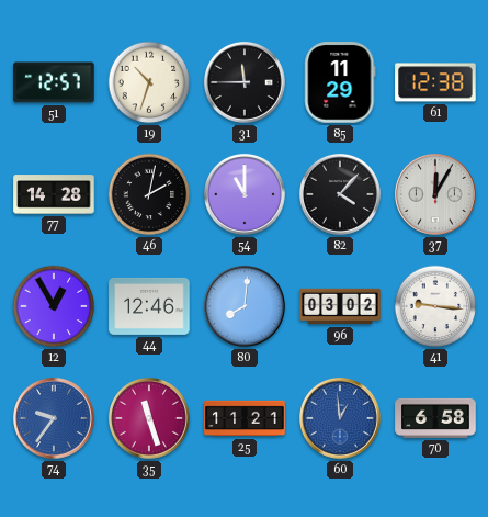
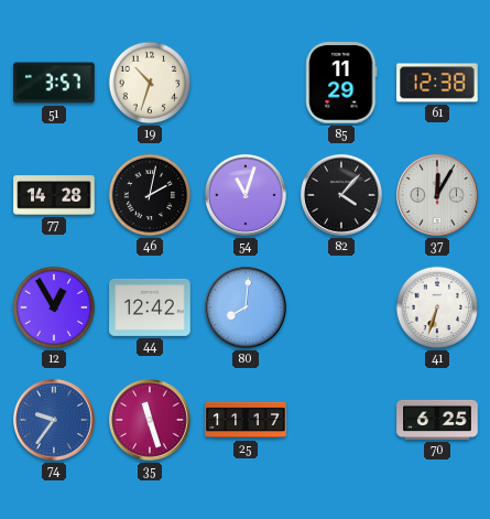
51: 12:57 -> 3:57 (54, 83)
31: 11:45 -> none (245, 82)
54: 11:00 -> 11:03 (246, 195)
44: 12:46 -> 12:42 (150, 307)
96: 03:02 -> none (340, 306)
41: 9:16 -> 6:33 (437, 307)
25: 11:21 -> 11:17 (246, 420)
60: 12:59 -> none (340, 418)
70: 6:58 -> 6:25 (437, 420)
